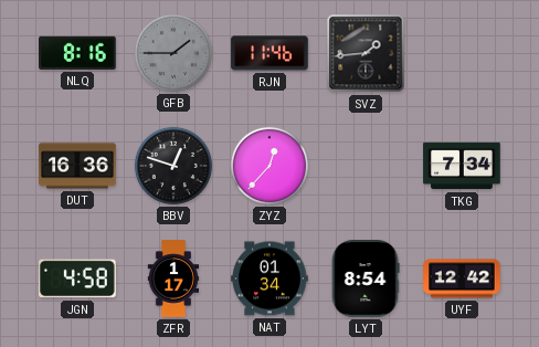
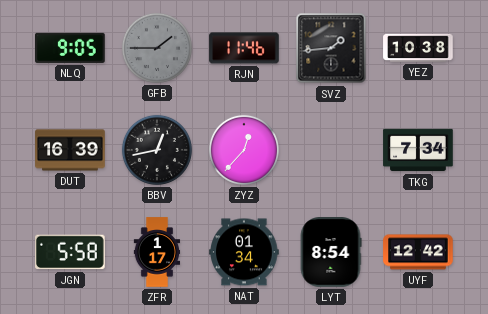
NLQ: 8:16 -> 9:05 (71, 48)
YEZ: none -> 10:38 (418, 48)
DUT: 16:36 -> 16:39 (70, 150)
BBV: 12:48 -> 12:43 (157, 150)
JGN: 4:58 -> 5:58 (71, 252)
